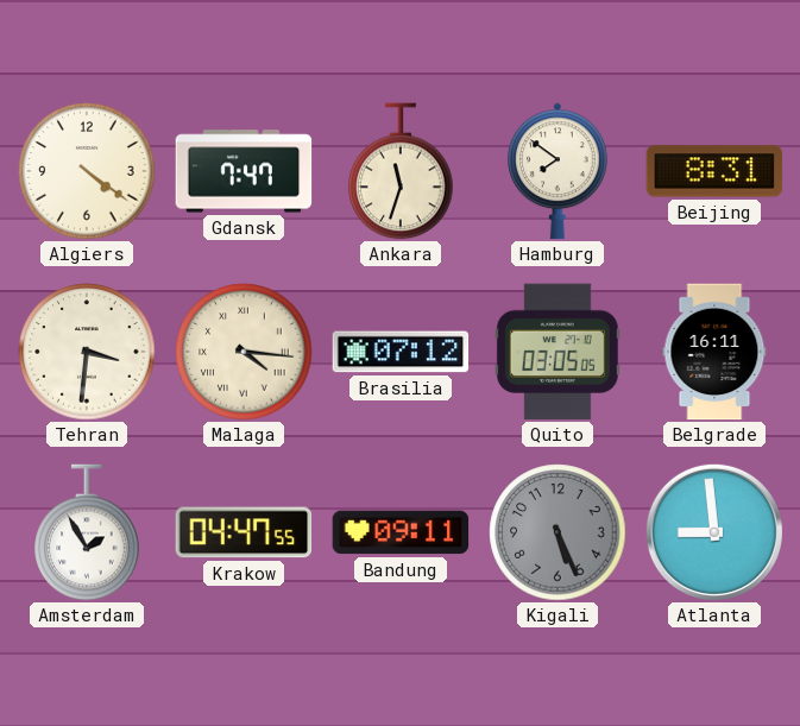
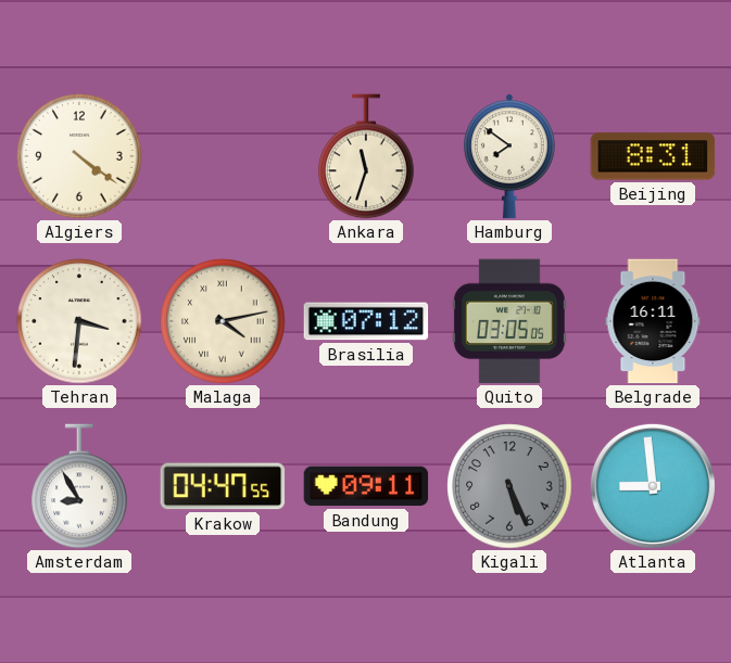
Gdansk: 7:47 -> none (244, 171)
Malaga: 4:16 -> 4:13 (223, 321)
Amsterdam: 1:55 -> 8:55 (79, 486)
